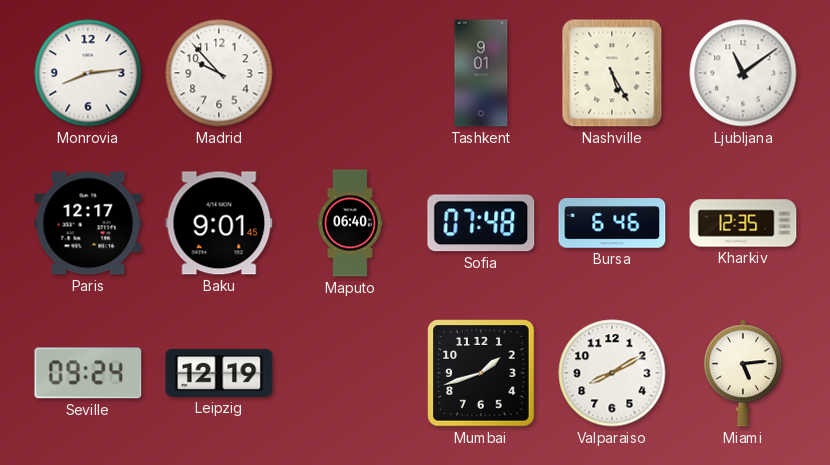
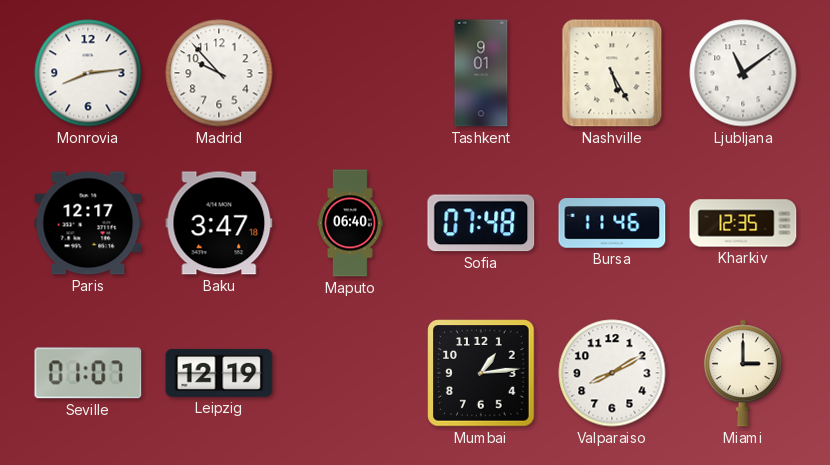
Baku: 9:01 -> 3:47 (219, 223)
Bursa: 6:46 -> 11:46 (612, 223)
Seville: 09:24 -> 01:07 (88, 373)
Mumbai: 1:42 -> 1:14 (481, 373)
Miami: 5:14 -> 3:00 (743, 373)
